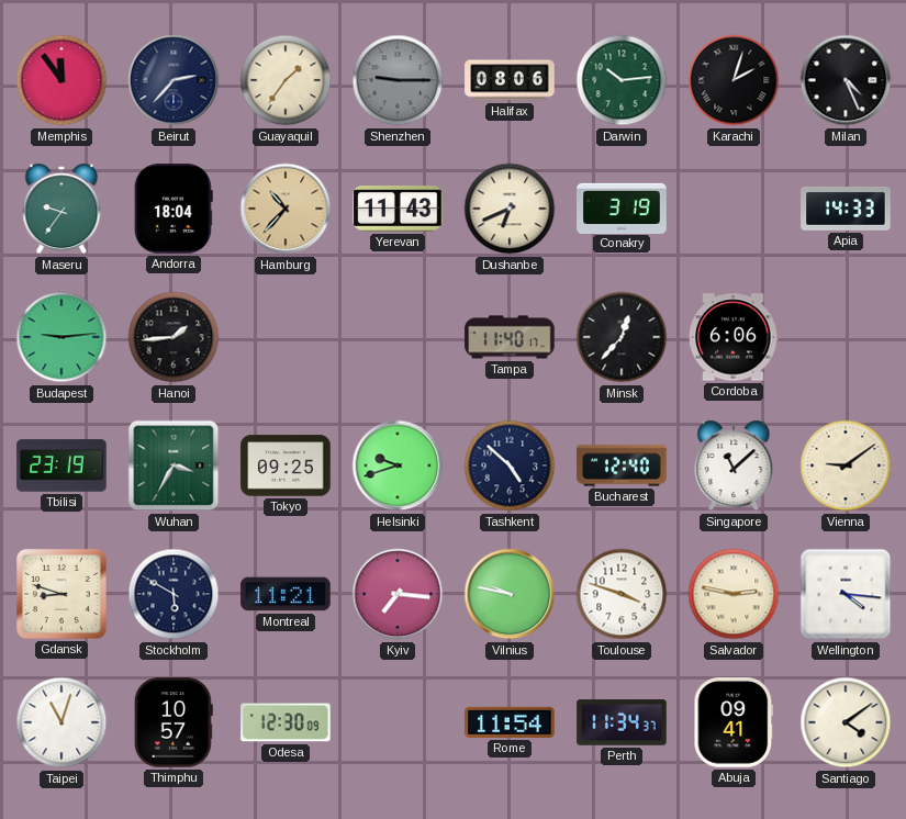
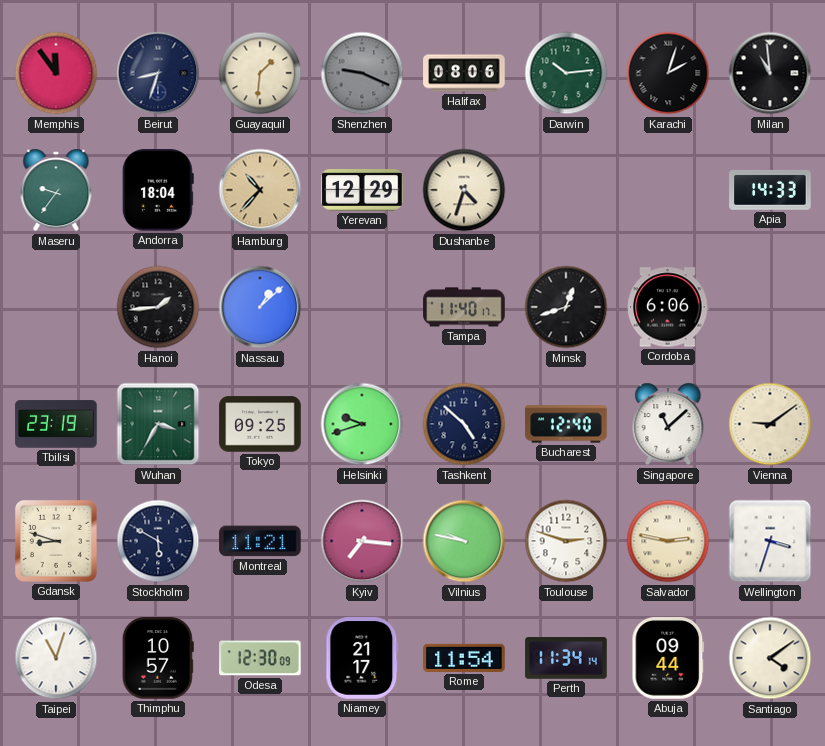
Beirut: 2:37 -> 8:33 (158, 73)
Guayaquil: 1:36 -> 1:31 (260, 73)
Shenzhen: 9:15 -> 9:19 (362, 73)
Milan: 4:26 -> 10:59 (770, 73)
Yerevan: 11:43 -> 12:29 (362, 190)
Dushanbe: 6:41 -> 4:33 (464, 190)
Conakry: 3:19 -> none (622, 207)
Budapest: 9:14 -> none (61, 337)
Nassau: none -> 1:08 (260, 307)
Minsk: 12:37 -> 12:42 (566, 307)
Toulouse: 3:48 -> 2:48 (566, 541)
Wellington: 4:16 -> 3:33 (770, 541)
Niamey: none -> 21:17 (362, 658)
Perth: 11:34:37 -> 11:34:14 (566, 658)
Abuja: 09:41 -> 09:44 (668, 658)
